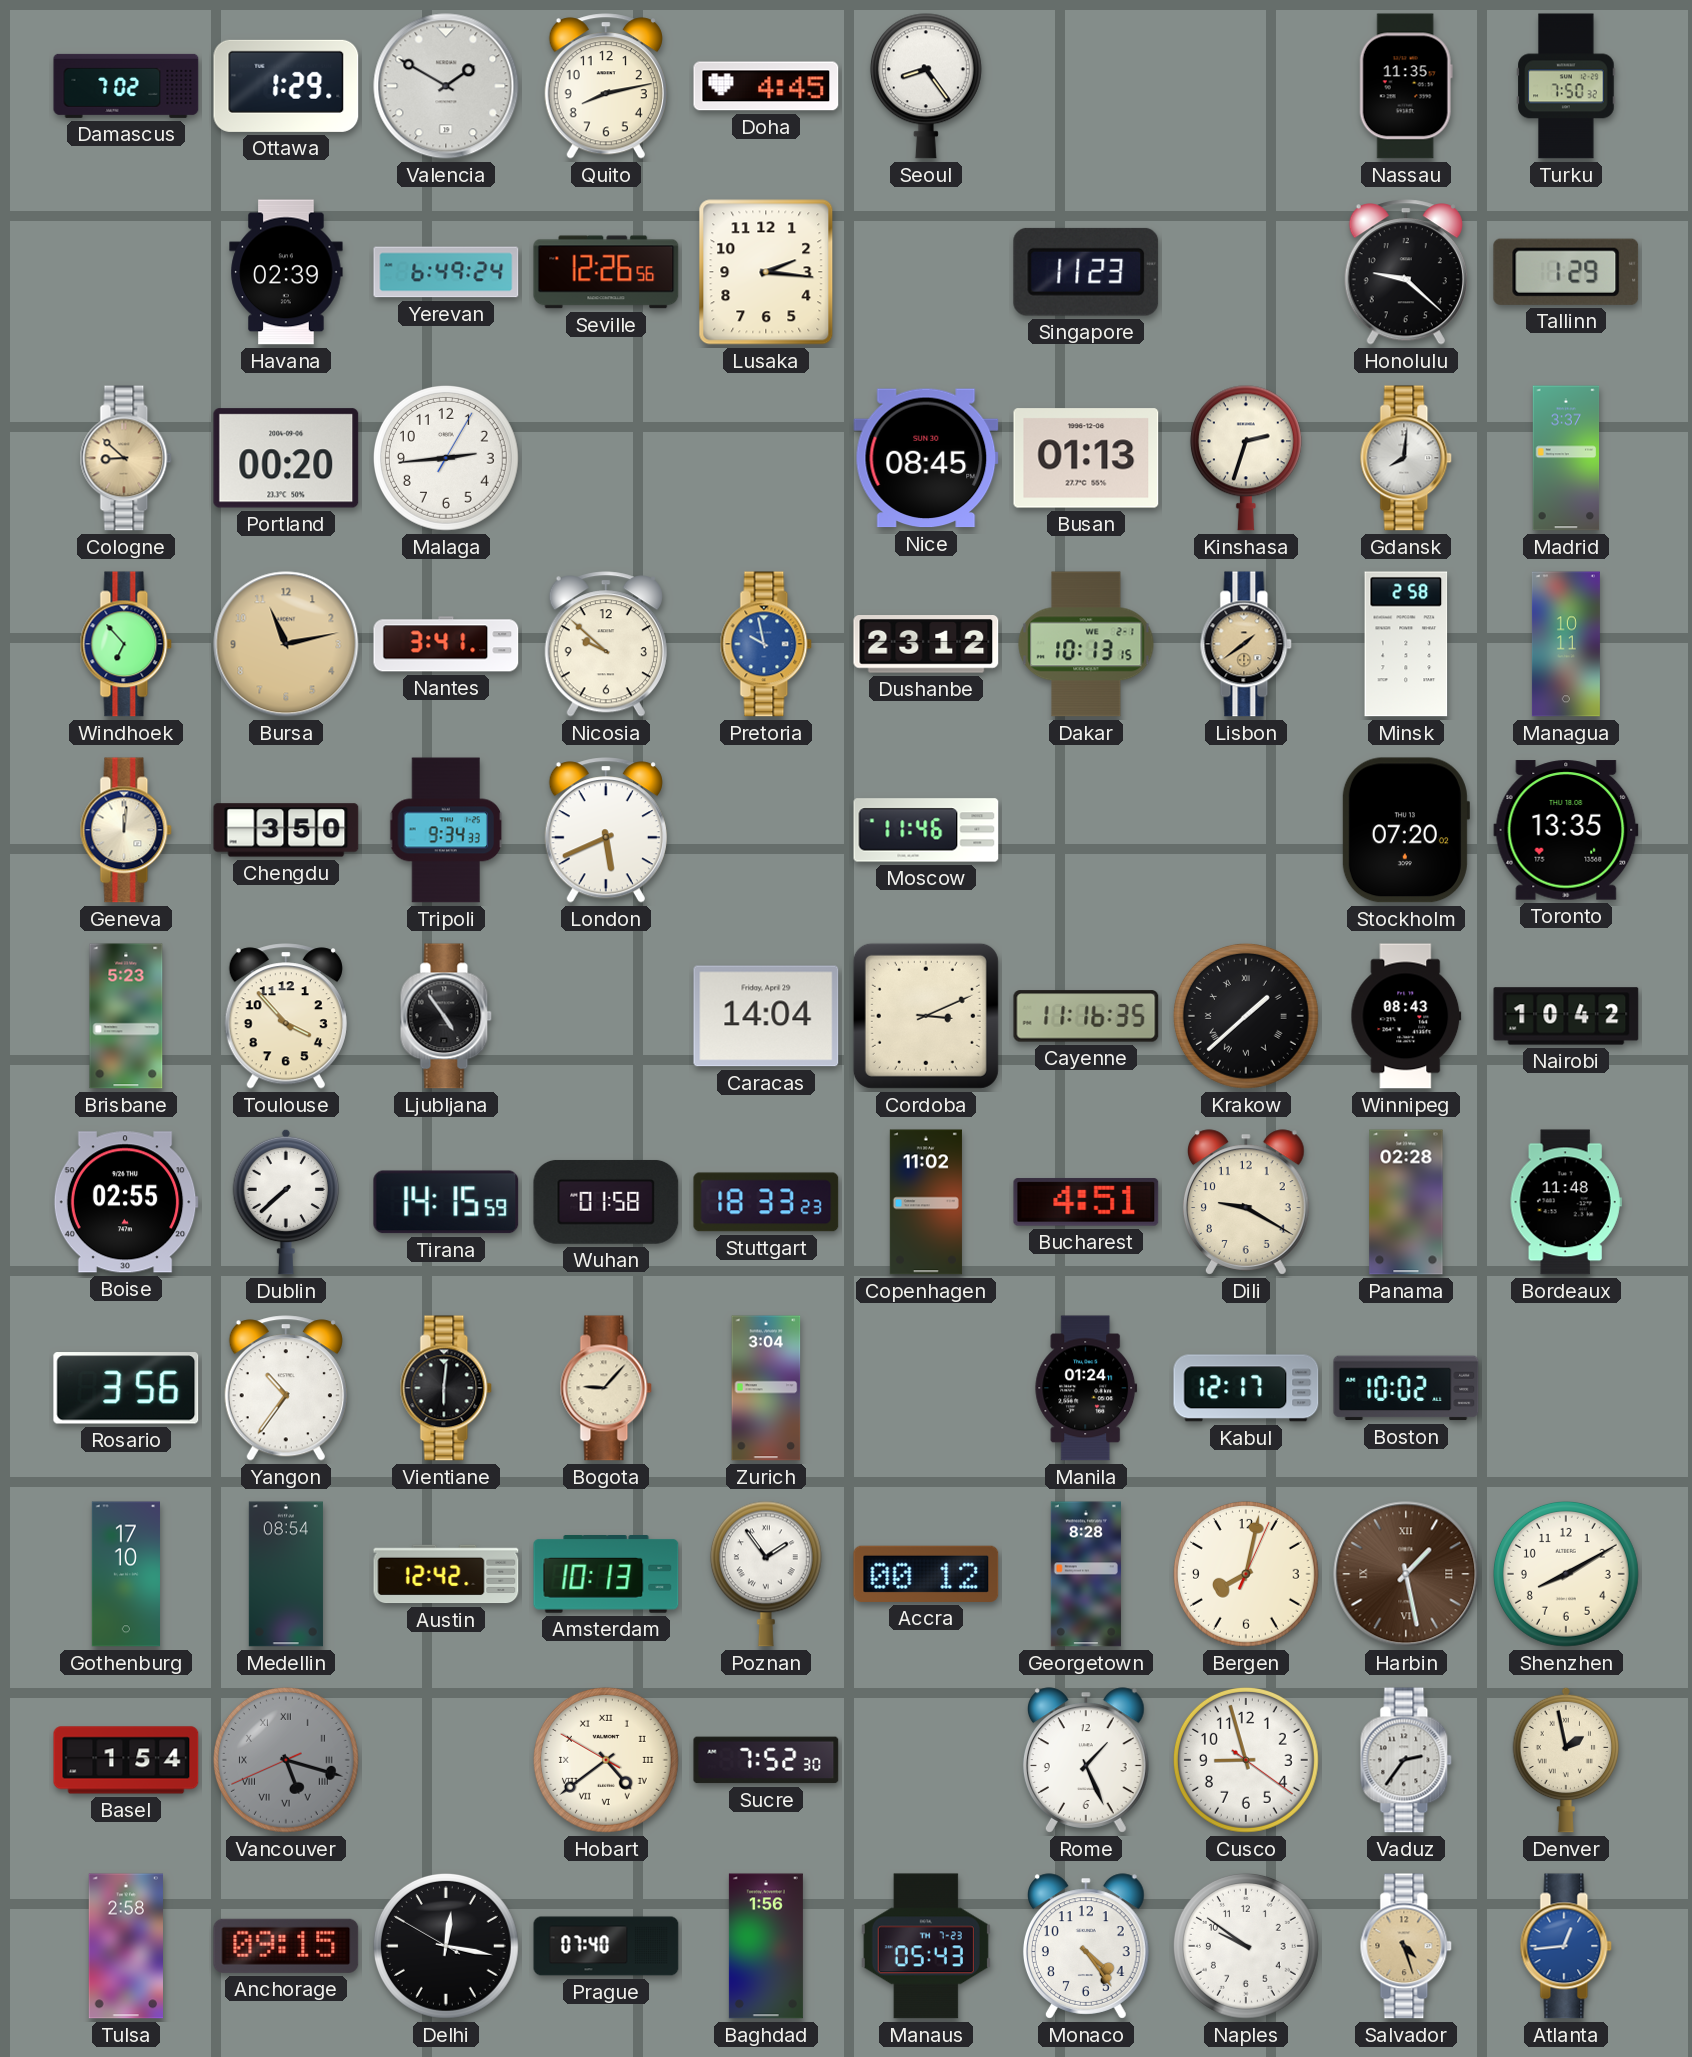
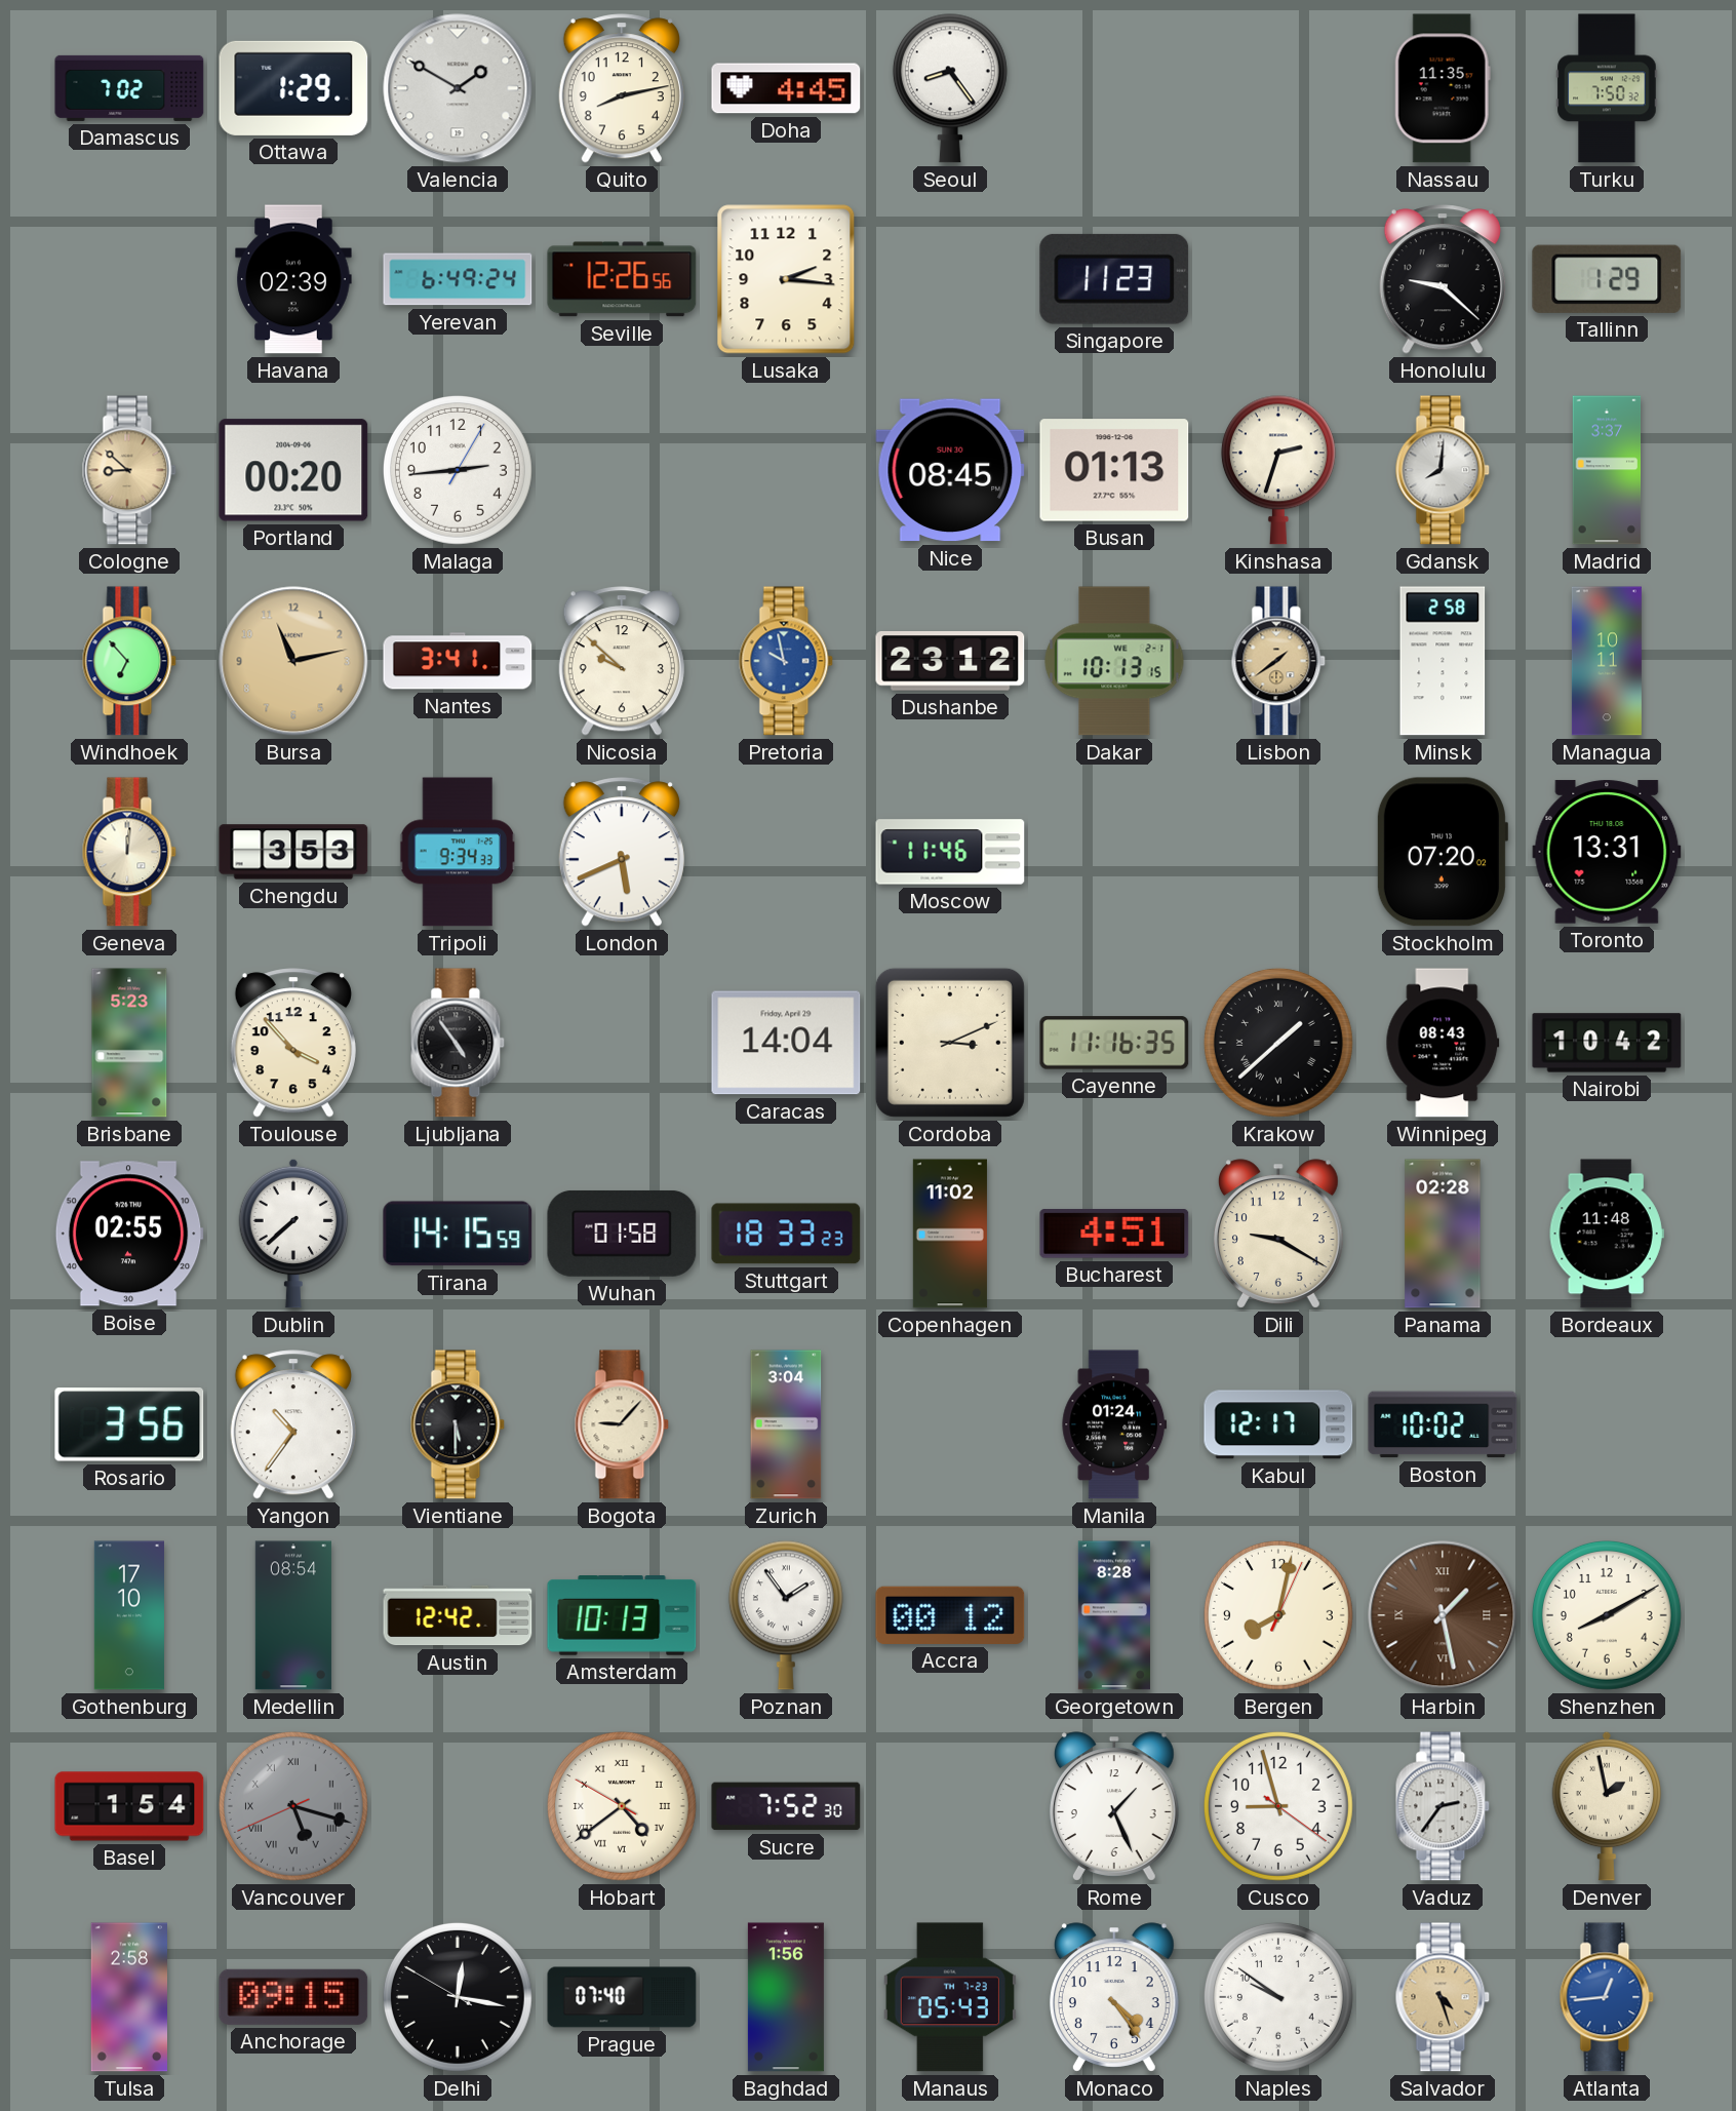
Chengdu: 3:50 -> 3:53 (293, 852)
Toronto: 13:35 -> 13:31 (1607, 852)
Vientiane: 6:01 -> 5:30 (458, 1424)
